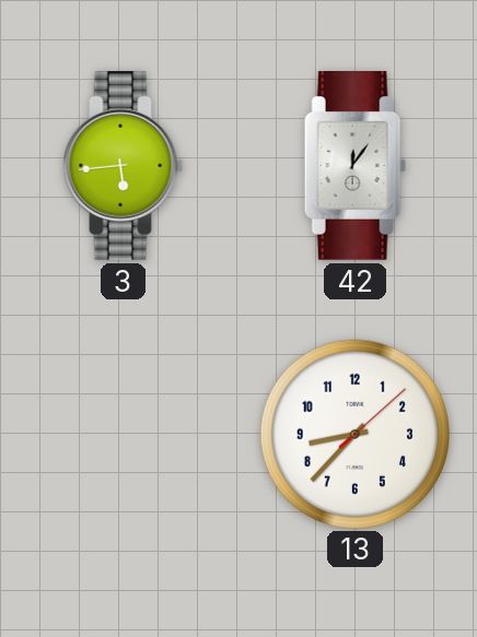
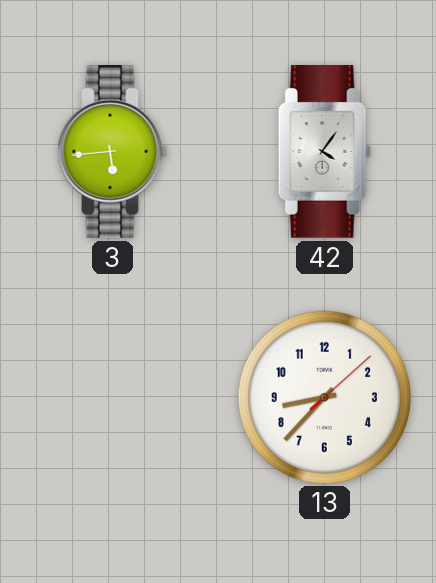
42: 12:06 -> 4:06 (324, 152)
